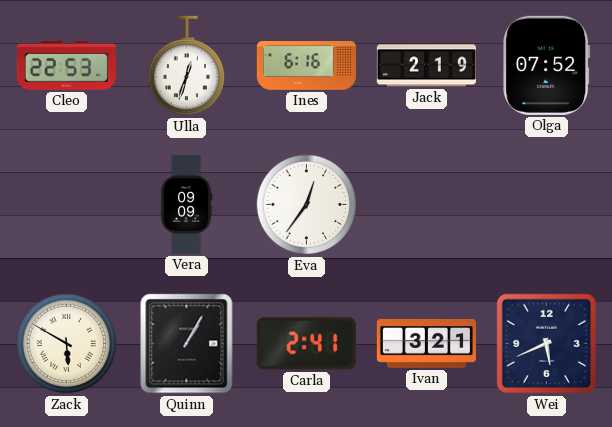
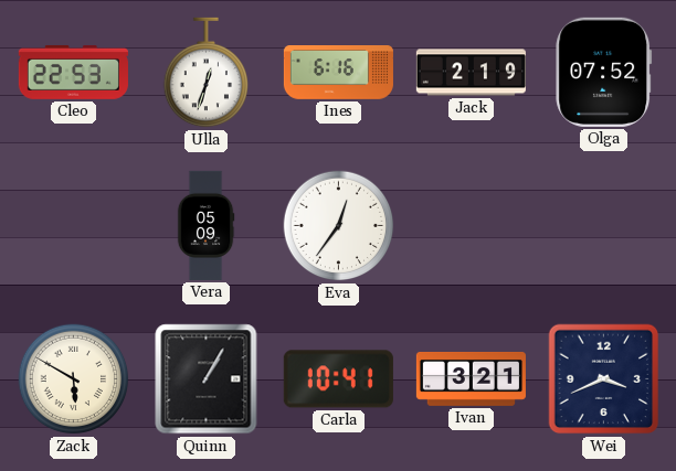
Vera: 09:09 -> 05:09 (205, 225)
Carla: 2:41 -> 10:41 (338, 379)
Wei: 5:41 -> 3:41 (604, 379)
